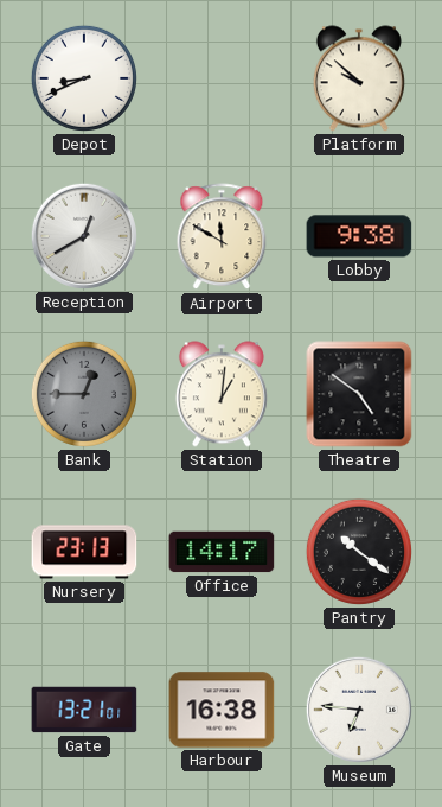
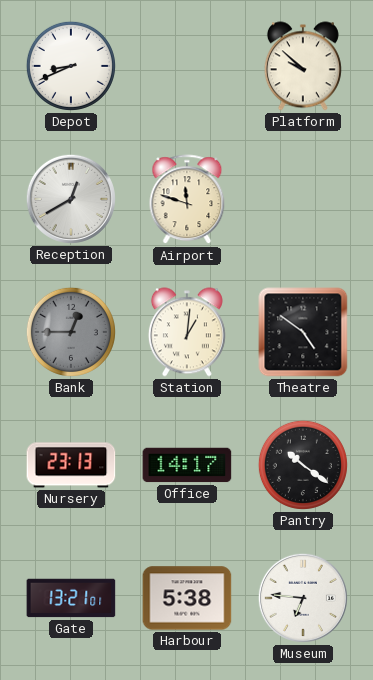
Airport: 11:50 -> 11:48 (187, 200)
Lobby: 9:38 -> none (359, 236)
Harbour: 16:38 -> 5:38 (187, 598)
